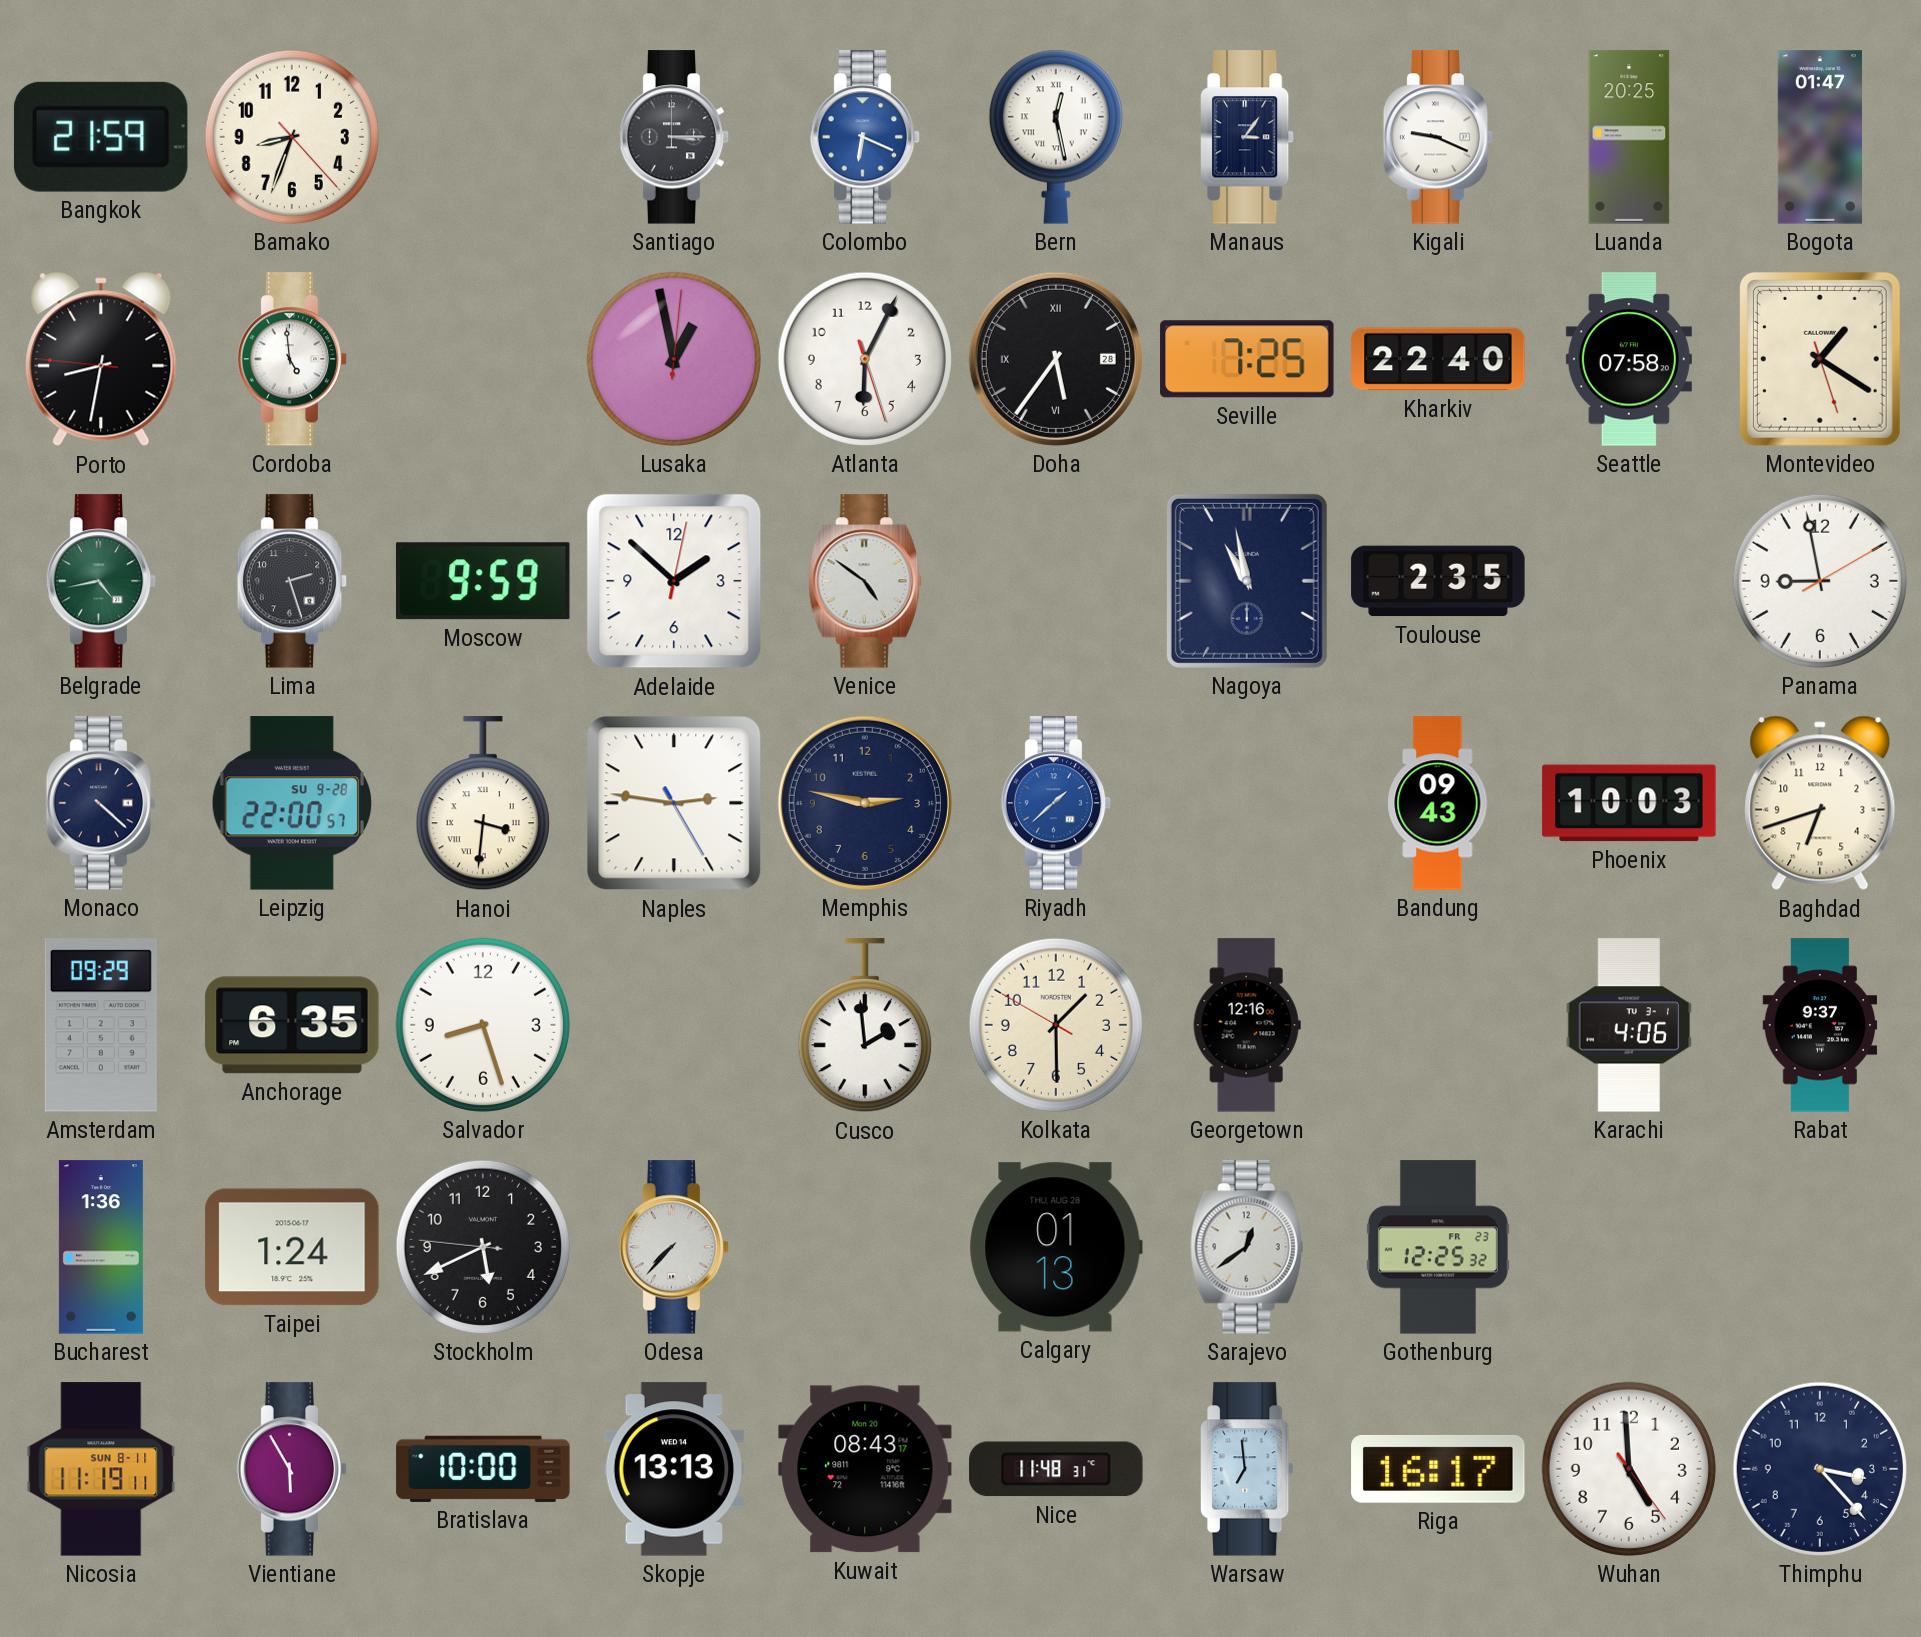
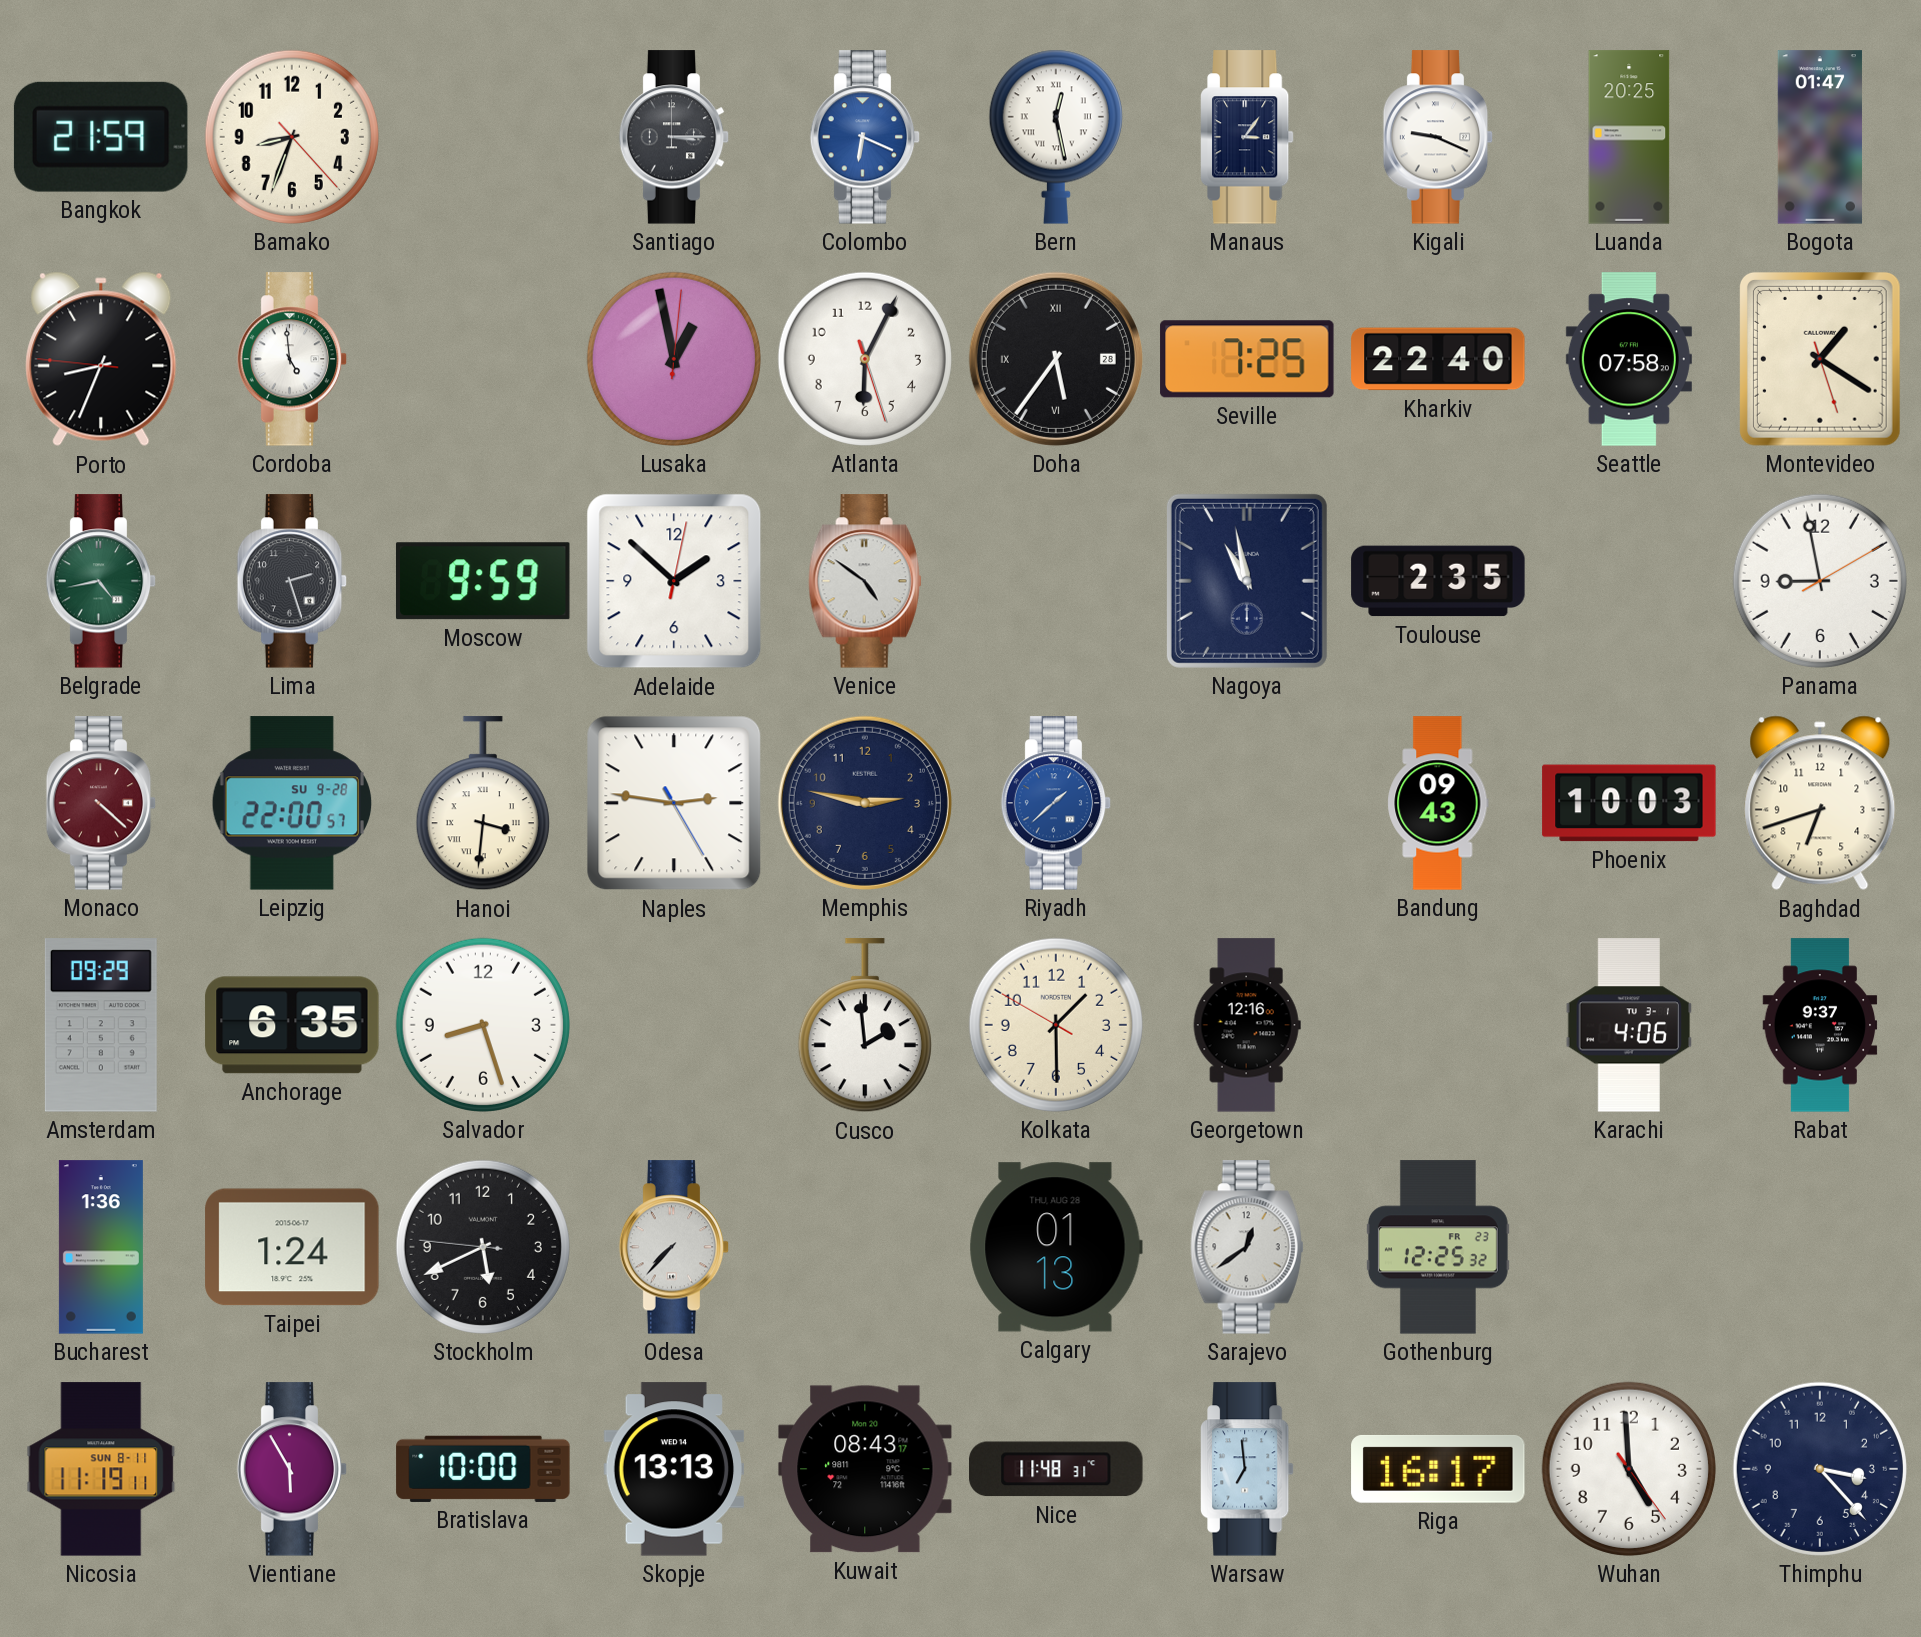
Porto: 8:31 -> 8:33 (101, 359)
Monaco dial: navy -> burgundy (101, 803)
